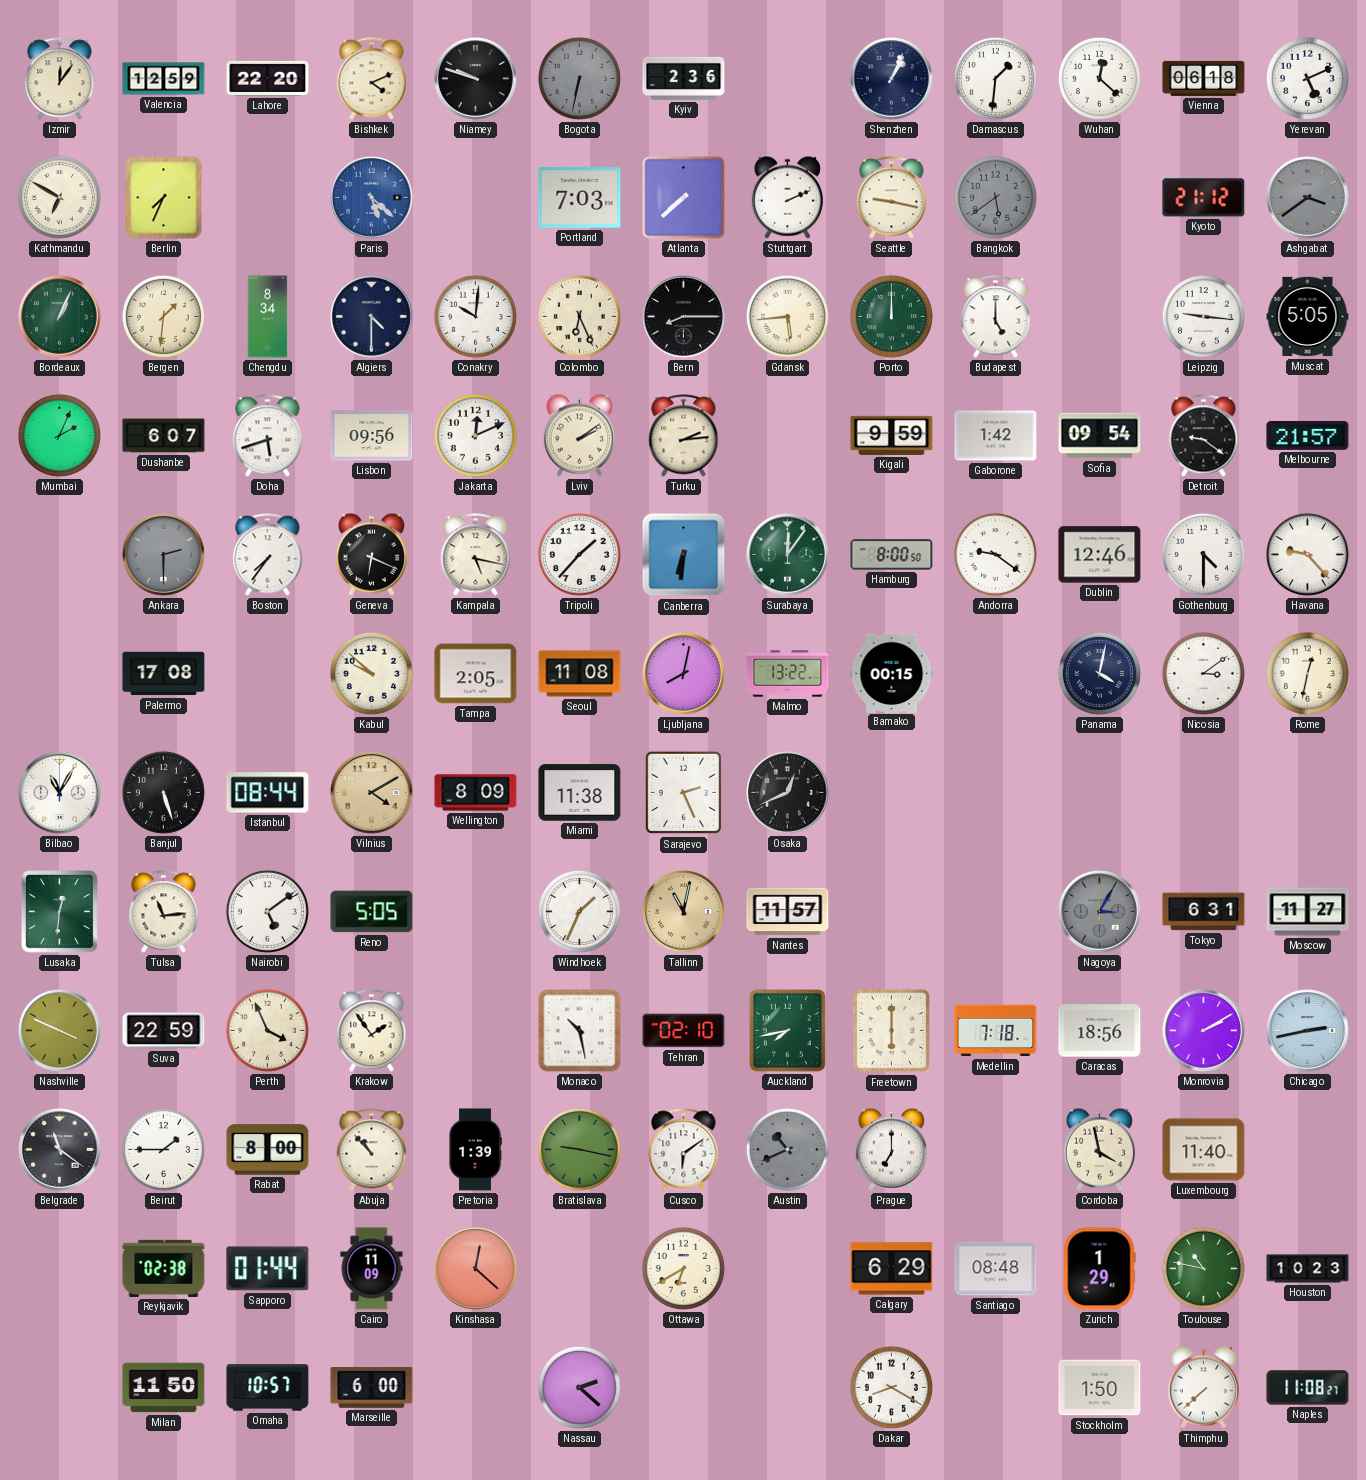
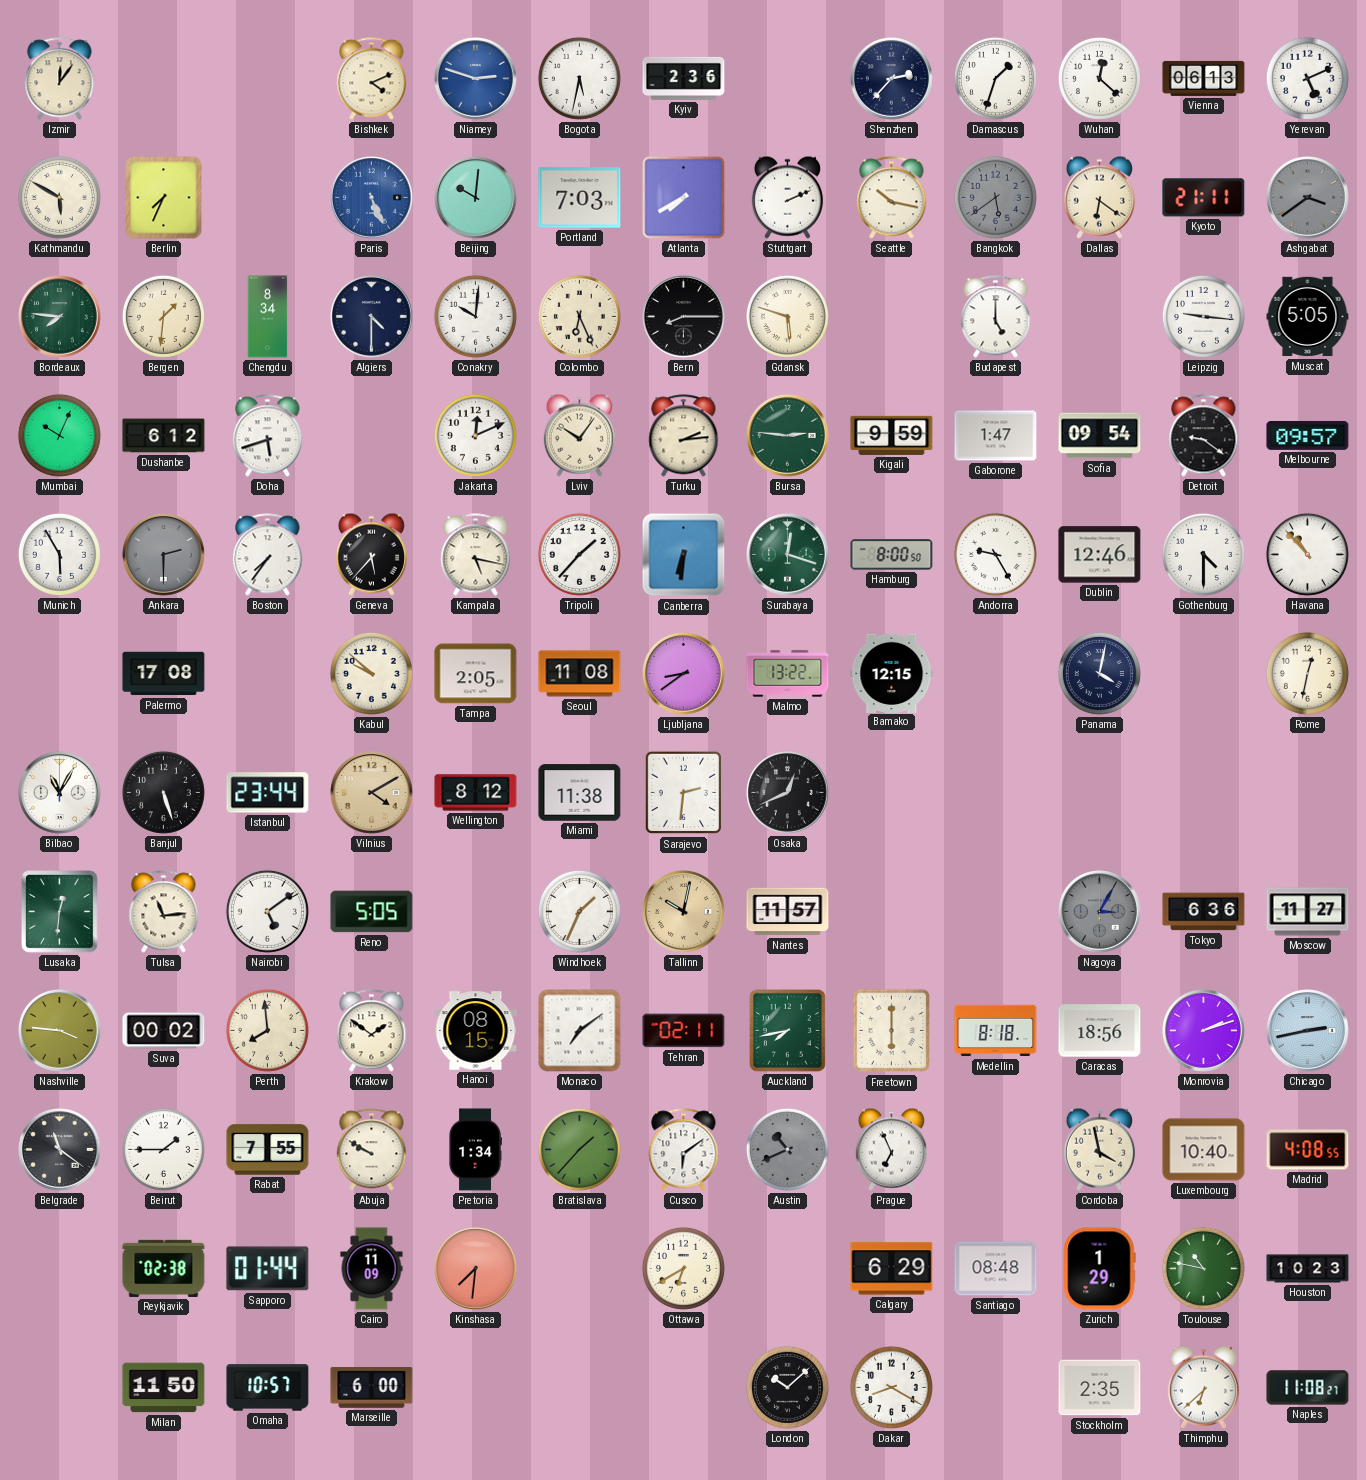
Valencia: 12:59 -> none (164, 79)
Lahore: 22:20 -> none (268, 78)
Niamey: 9:48 -> 2:48 (476, 79)
Niamey dial: black -> blue (476, 79)
Bogota: 6:32 -> 5:32 (579, 78)
Bogota dial: grey -> white (579, 78)
Shenzhen: 1:04 -> 2:37 (892, 79)
Damascus: 1:31 -> 1:33 (995, 78)
Vienna: 06:18 -> 06:13 (1204, 78)
Kathmandu: 6:50 -> 5:50 (59, 197)
Paris: 5:22 -> 5:26 (372, 198)
Beijing: none -> 10:01 (476, 198)
Atlanta: 7:38 -> 7:40 (684, 198)
Seattle: 9:17 -> 10:17 (892, 198)
Dallas: none -> 6:21 (1099, 197)
Kyoto: 21:12 -> 21:11 (1204, 198)
Bordeaux: 1:04 -> 7:46 (60, 317)
Gdansk: 5:44 -> 5:48 (787, 316)
Porto: 12:00 -> none (891, 316)
Mumbai: 2:04 -> 10:04 (59, 435)
Dushanbe: 6:07 -> 6:12 (164, 436)
Lisbon: 09:56 -> none (372, 436)
Lviv: 2:09 -> 10:06 (579, 435)
Bursa: none -> 2:46 (788, 436)
Gaborone: 1:42 -> 1:47 (996, 436)
Melbourne: 21:57 -> 09:57 (1308, 435)
Munich: none -> 5:55 (59, 554)
Geneva: 6:19 -> 5:37 (371, 554)
Surabaya: 12:06 -> 12:18 (788, 555)
Andorra: 9:21 -> 9:25 (995, 554)
Havana: 9:23 -> 10:53 (1307, 554)
Ljubljana: 8:02 -> 8:39 (684, 674)
Bamako: 00:15 -> 12:15 (892, 673)
Nicosia: 3:09 -> none (1203, 673)
Istanbul: 08:44 -> 23:44 (268, 793)
Wellington: 8:09 -> 8:12 (476, 793)
Sarajevo: 2:26 -> 2:31 (683, 793)
Tallinn: 11:02 -> 10:02 (684, 912)
Tokyo: 6:31 -> 6:36 (1204, 912)
Nashville: 3:49 -> 3:46 (60, 1031)
Suva: 22:59 -> 00:02 (164, 1031)
Perth: 3:56 -> 7:59 (267, 1030)
Krakow: 1:54 -> 1:51 (372, 1031)
Hanoi: none -> 08:15 (476, 1031)
Monaco: 10:28 -> 7:09 (580, 1031)
Tehran: 02:10 -> 02:11 (684, 1031)
Medellin: 7:18 -> 8:18 (996, 1031)
Monrovia: 2:10 -> 2:12 (1204, 1031)
Rabat: 8:00 -> 7:55 (268, 1150)
Abuja: 10:53 -> 9:50 (372, 1150)
Pretoria: 1:39 -> 1:34 (475, 1150)
Bratislava: 9:17 -> 1:37 (579, 1149)
Prague: 7:00 -> 6:56 (891, 1149)
Luxembourg: 11:40 -> 10:40 (1204, 1150)
Madrid: none -> 4:08 (1308, 1150)
Kinshasa: 12:22 -> 7:31 (476, 1269)
Nassau: 2:22 -> none (579, 1387)
London: none -> 10:08 (787, 1387)
Stockholm: 1:50 -> 2:35 (1100, 1388)
Thimphu: 7:38 -> 6:38 (1203, 1387)
